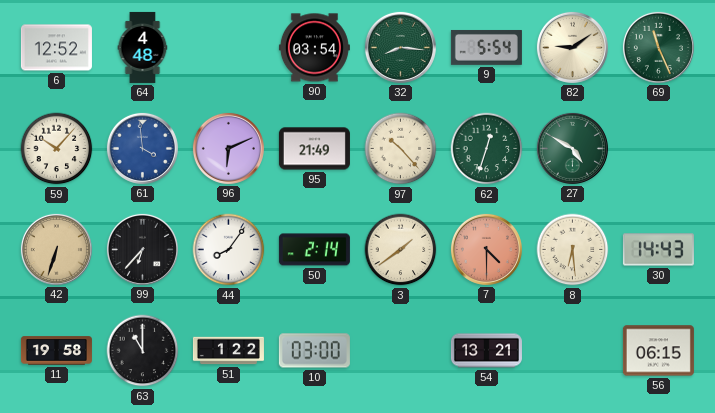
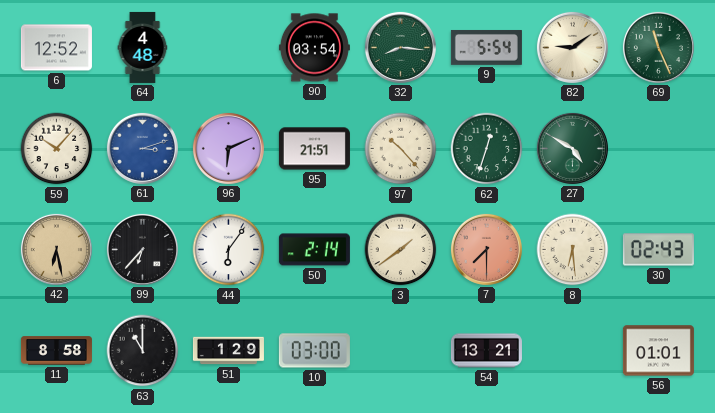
61: 3:59 -> 3:12 (142, 148)
95: 21:49 -> 21:51 (314, 149)
42: 6:33 -> 6:28 (56, 249)
44: 8:06 -> 6:06 (229, 250)
7: 4:30 -> 7:30 (486, 249)
30: 14:43 -> 02:43 (658, 250)
11: 19:58 -> 8:58 (56, 351)
51: 1:22 -> 1:29 (228, 351)
56: 06:15 -> 01:01 (658, 351)
